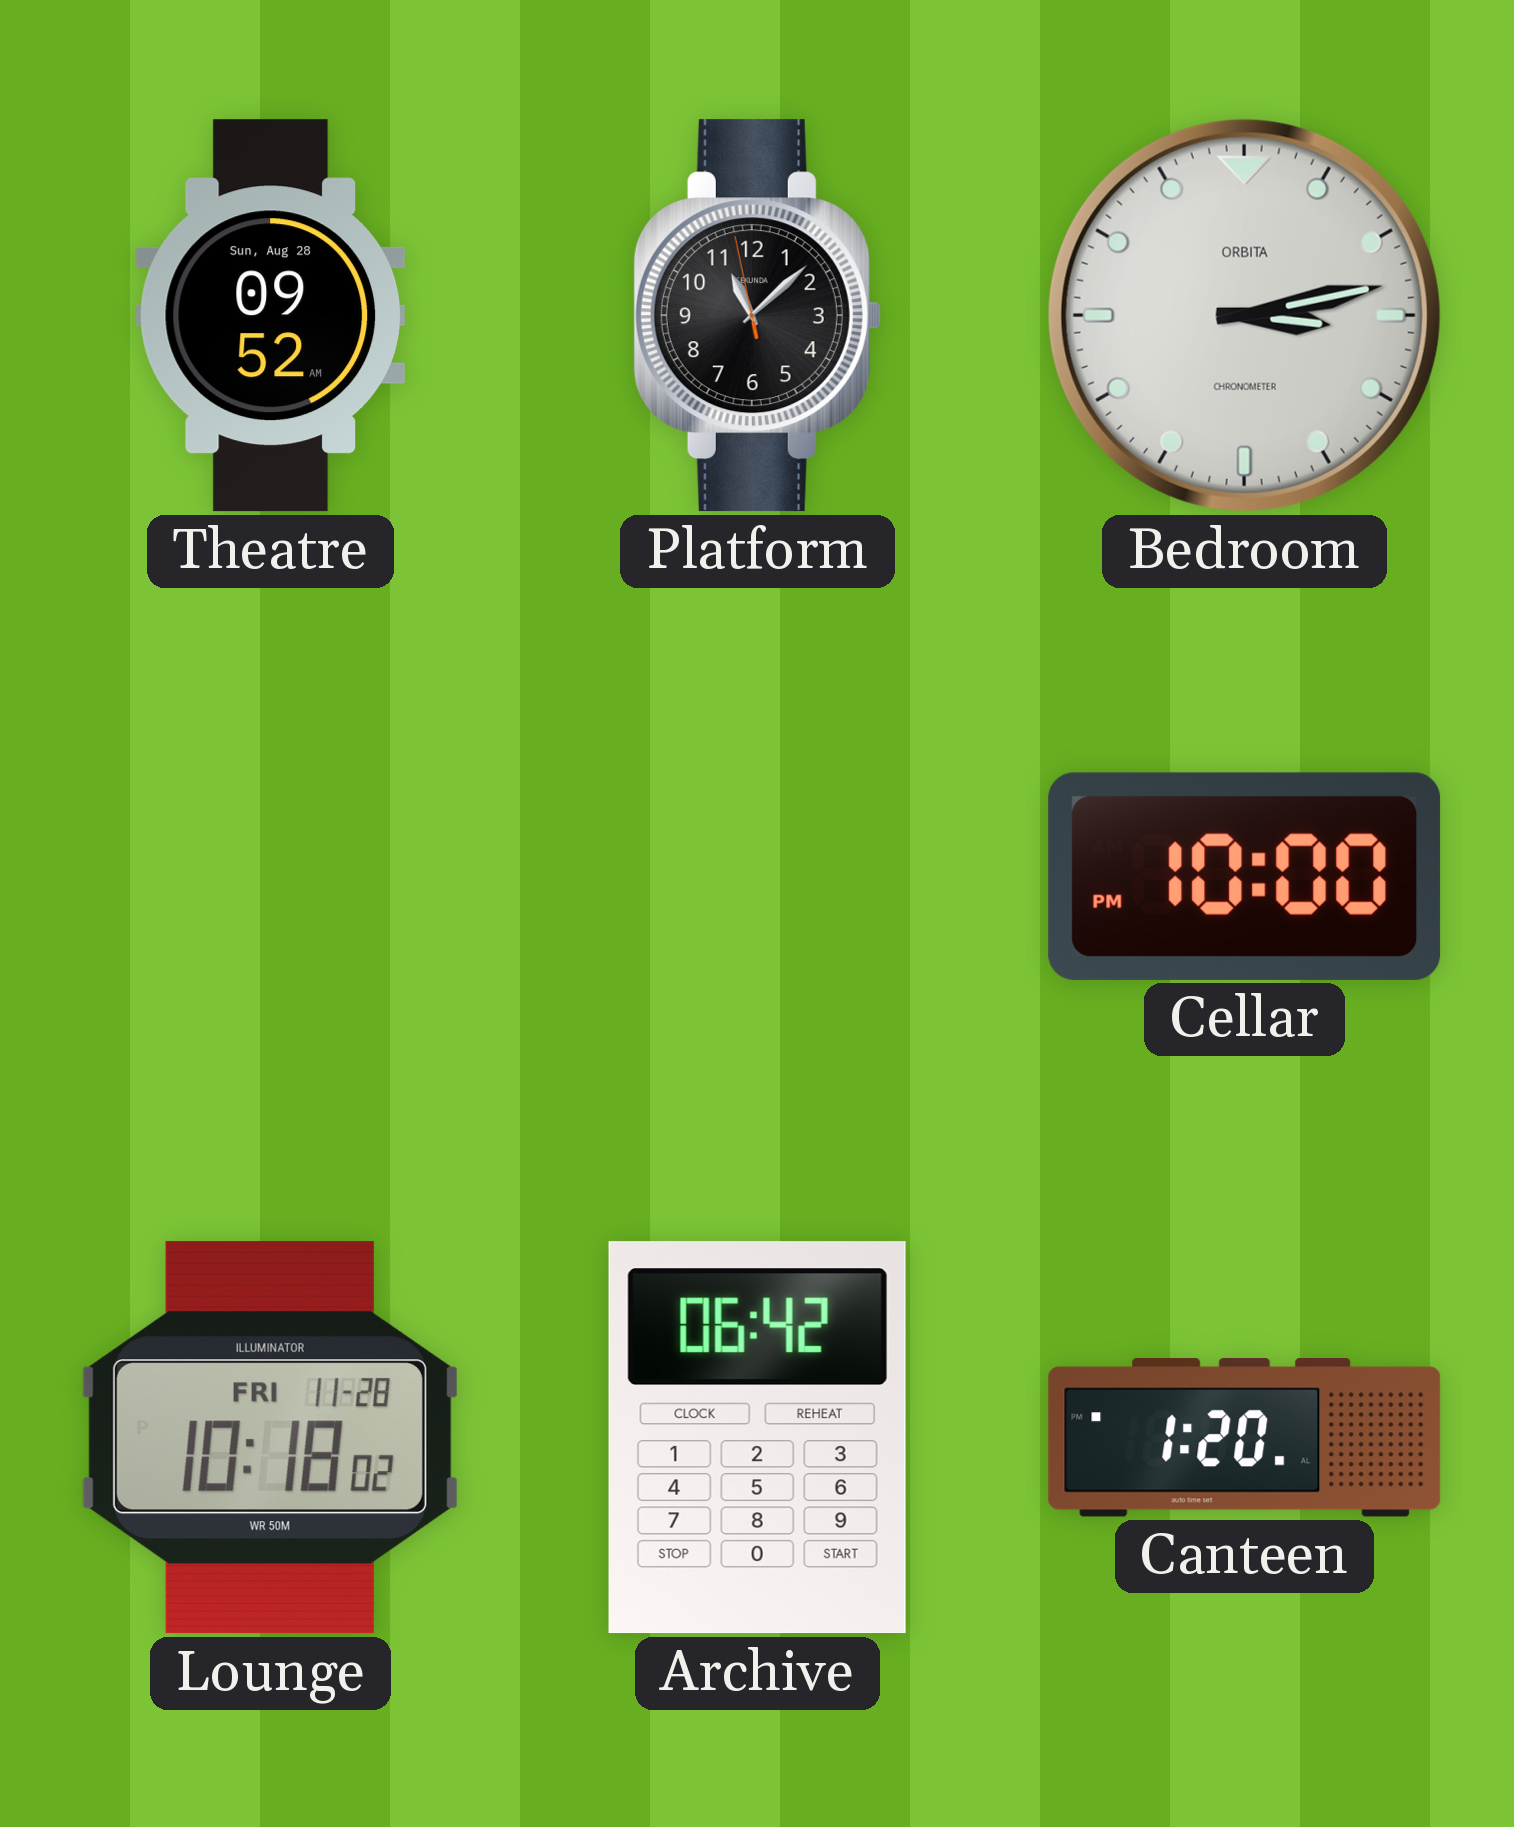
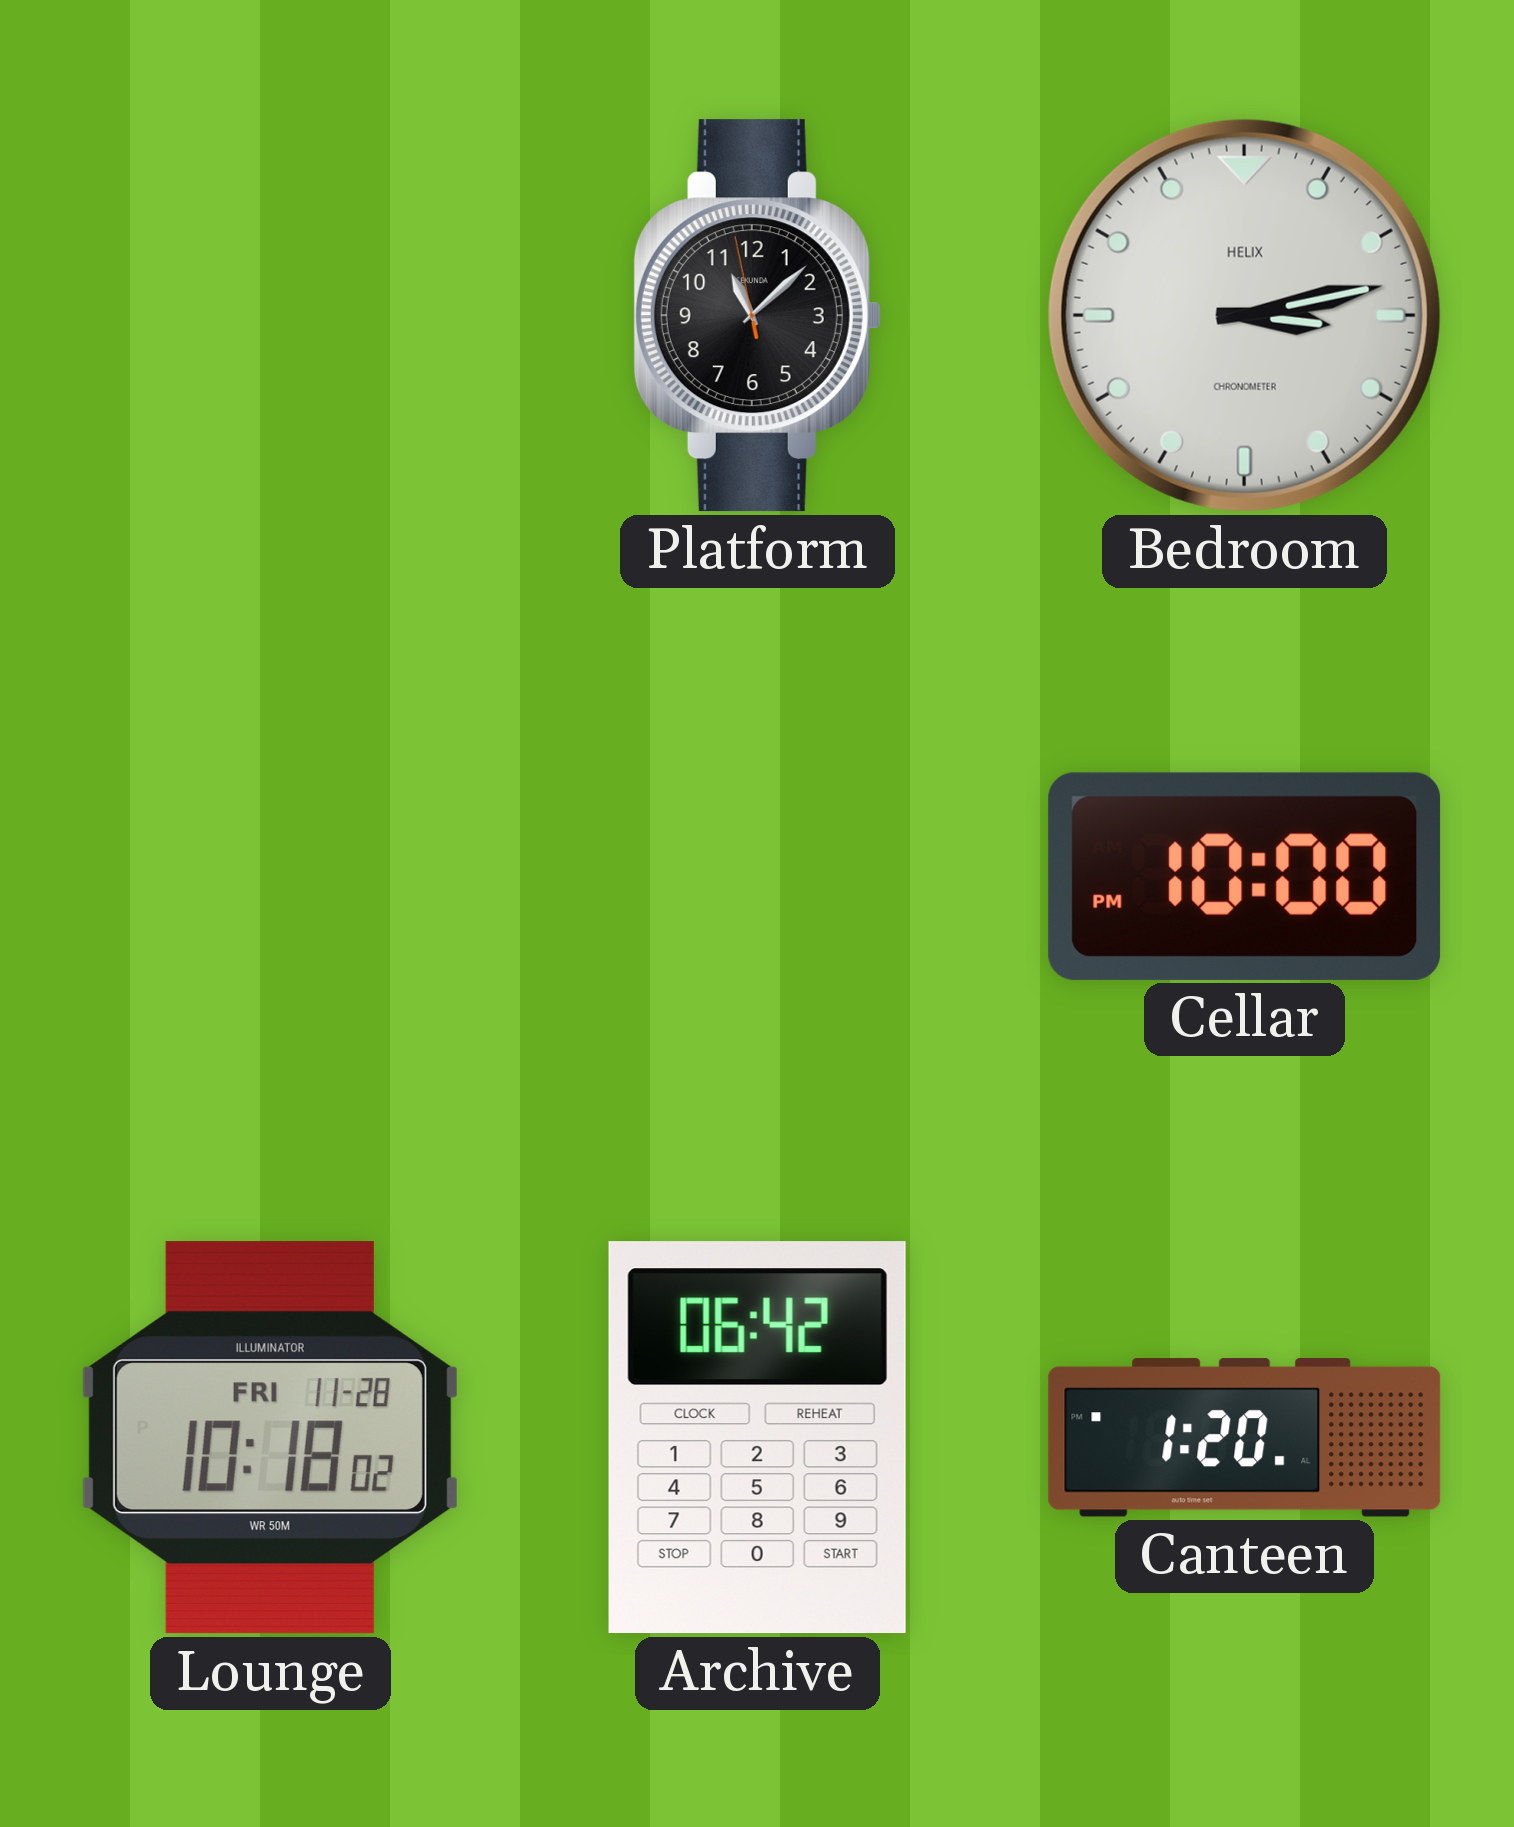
Theatre: 09:52 -> none (270, 316)
Bedroom brand: ORBITA -> HELIX (1244, 315)
